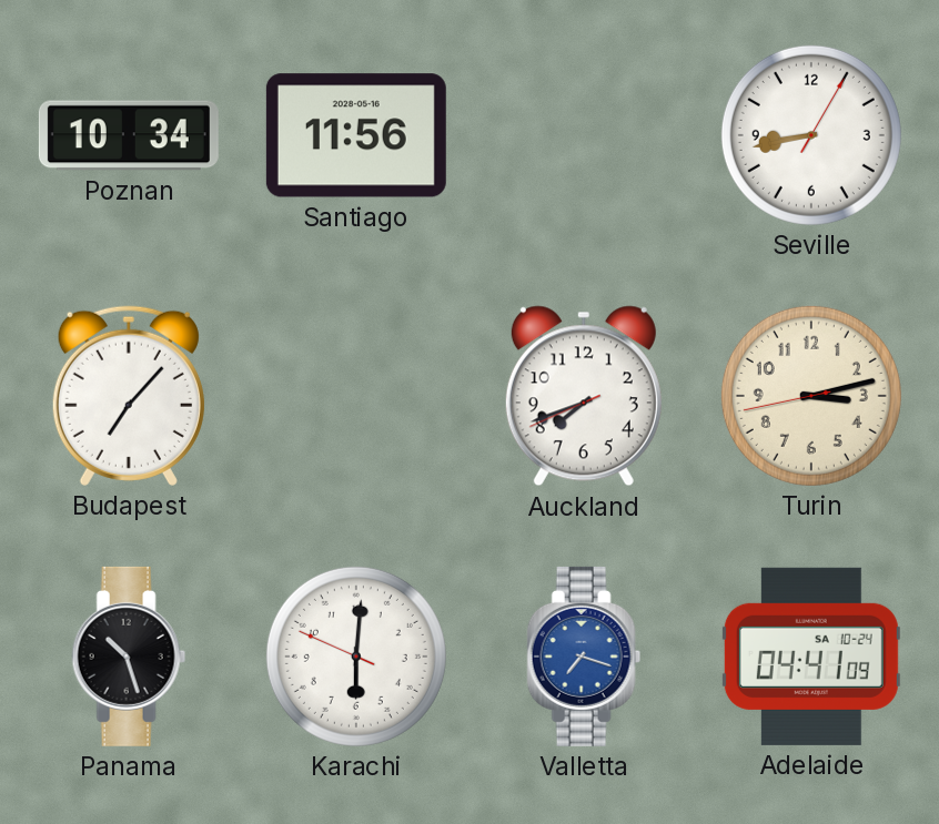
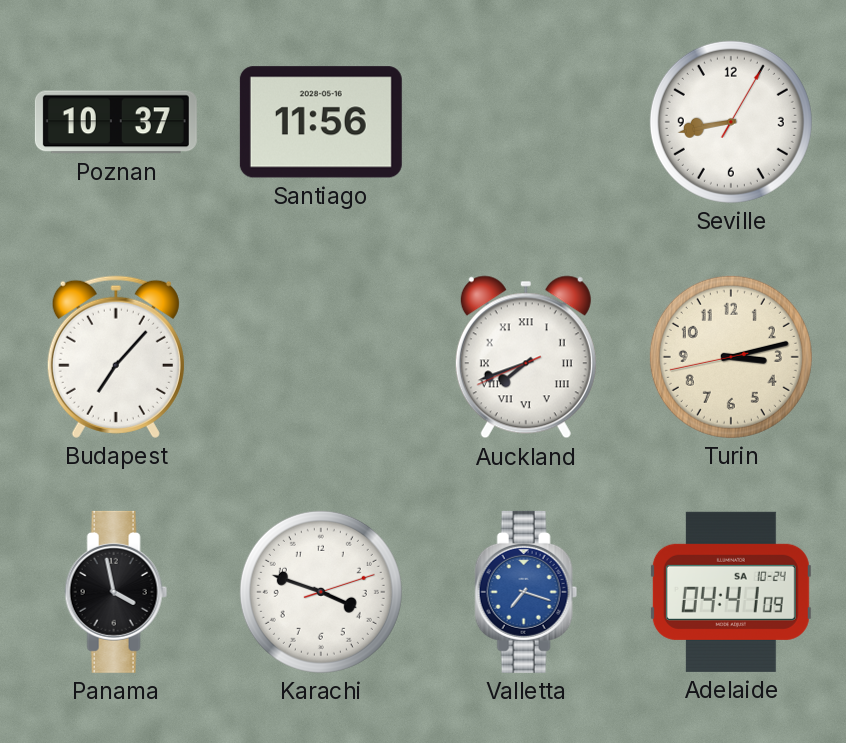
Poznan: 10:34 -> 10:37 (116, 122)
Auckland numerals: Arabic -> Roman (526, 357)
Panama: 10:27 -> 3:58 (116, 592)
Karachi: 6:00 -> 3:48 (321, 592)
